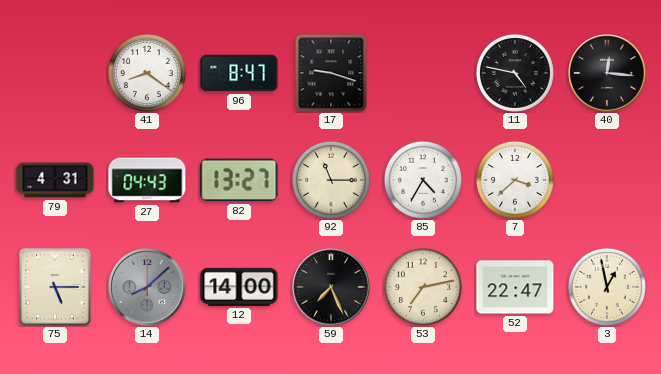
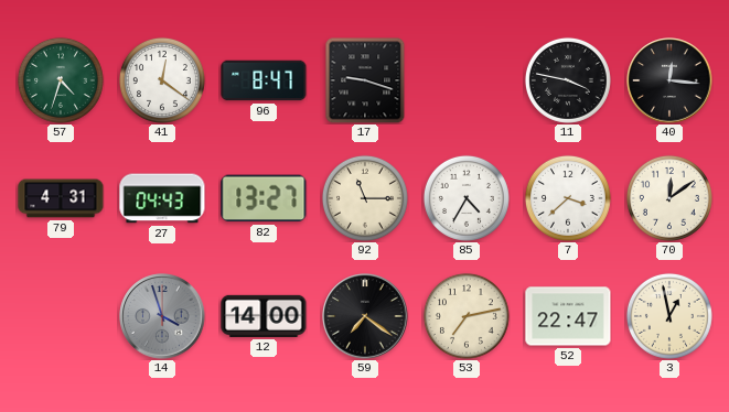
57: none -> 4:33 (61, 80)
41: 8:21 -> 12:21 (162, 80)
11: 4:47 -> 3:47 (568, 80)
70: none -> 12:09 (669, 198)
75: 5:15 -> none (56, 288)
14: 8:08 -> 3:57 (162, 316)
59: 7:26 -> 7:21 (365, 316)
